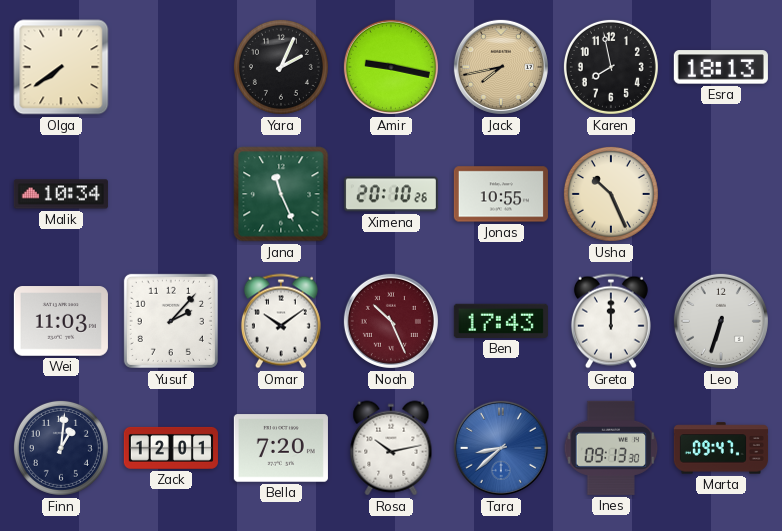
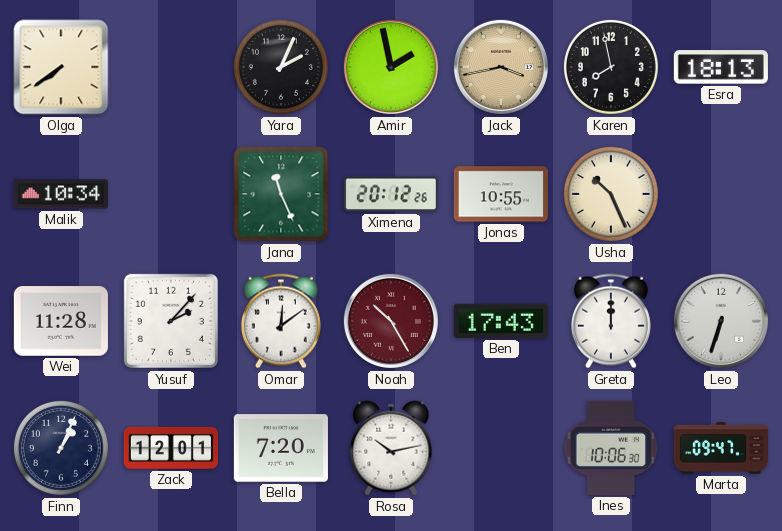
Amir: 9:17 -> 1:58 (391, 67)
Jack: 7:43 -> 3:43 (501, 67)
Ximena: 20:10 -> 20:12 (391, 194)
Wei: 11:03 -> 11:28 (61, 321)
Omar: 10:09 -> 12:09 (281, 321)
Noah: 10:26 -> 10:25 (391, 321)
Finn: 1:01 -> 1:04 (61, 448)
Tara: 8:38 -> none (501, 448)
Ines: 09:13 -> 10:06 (611, 448)
